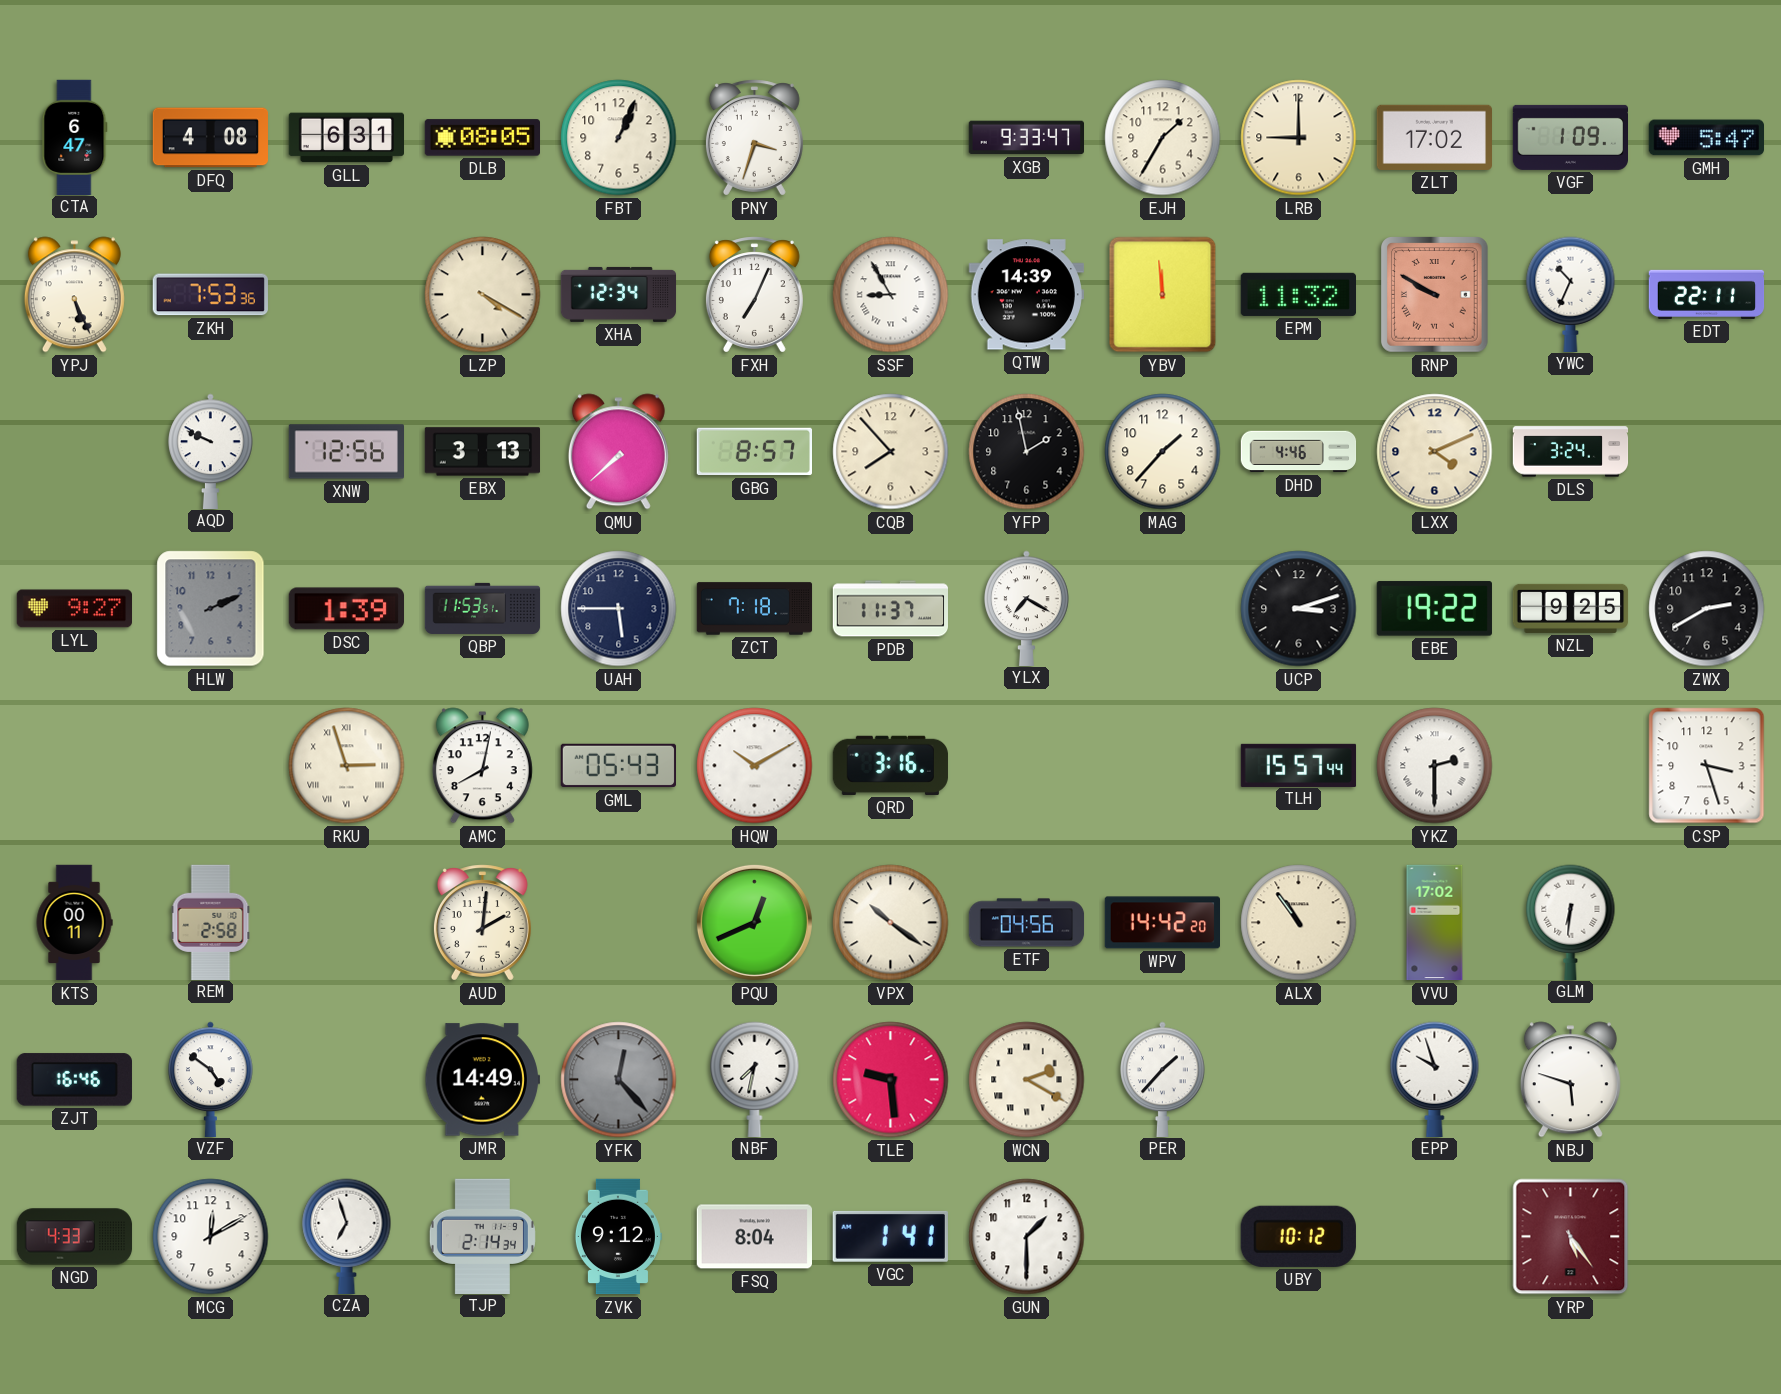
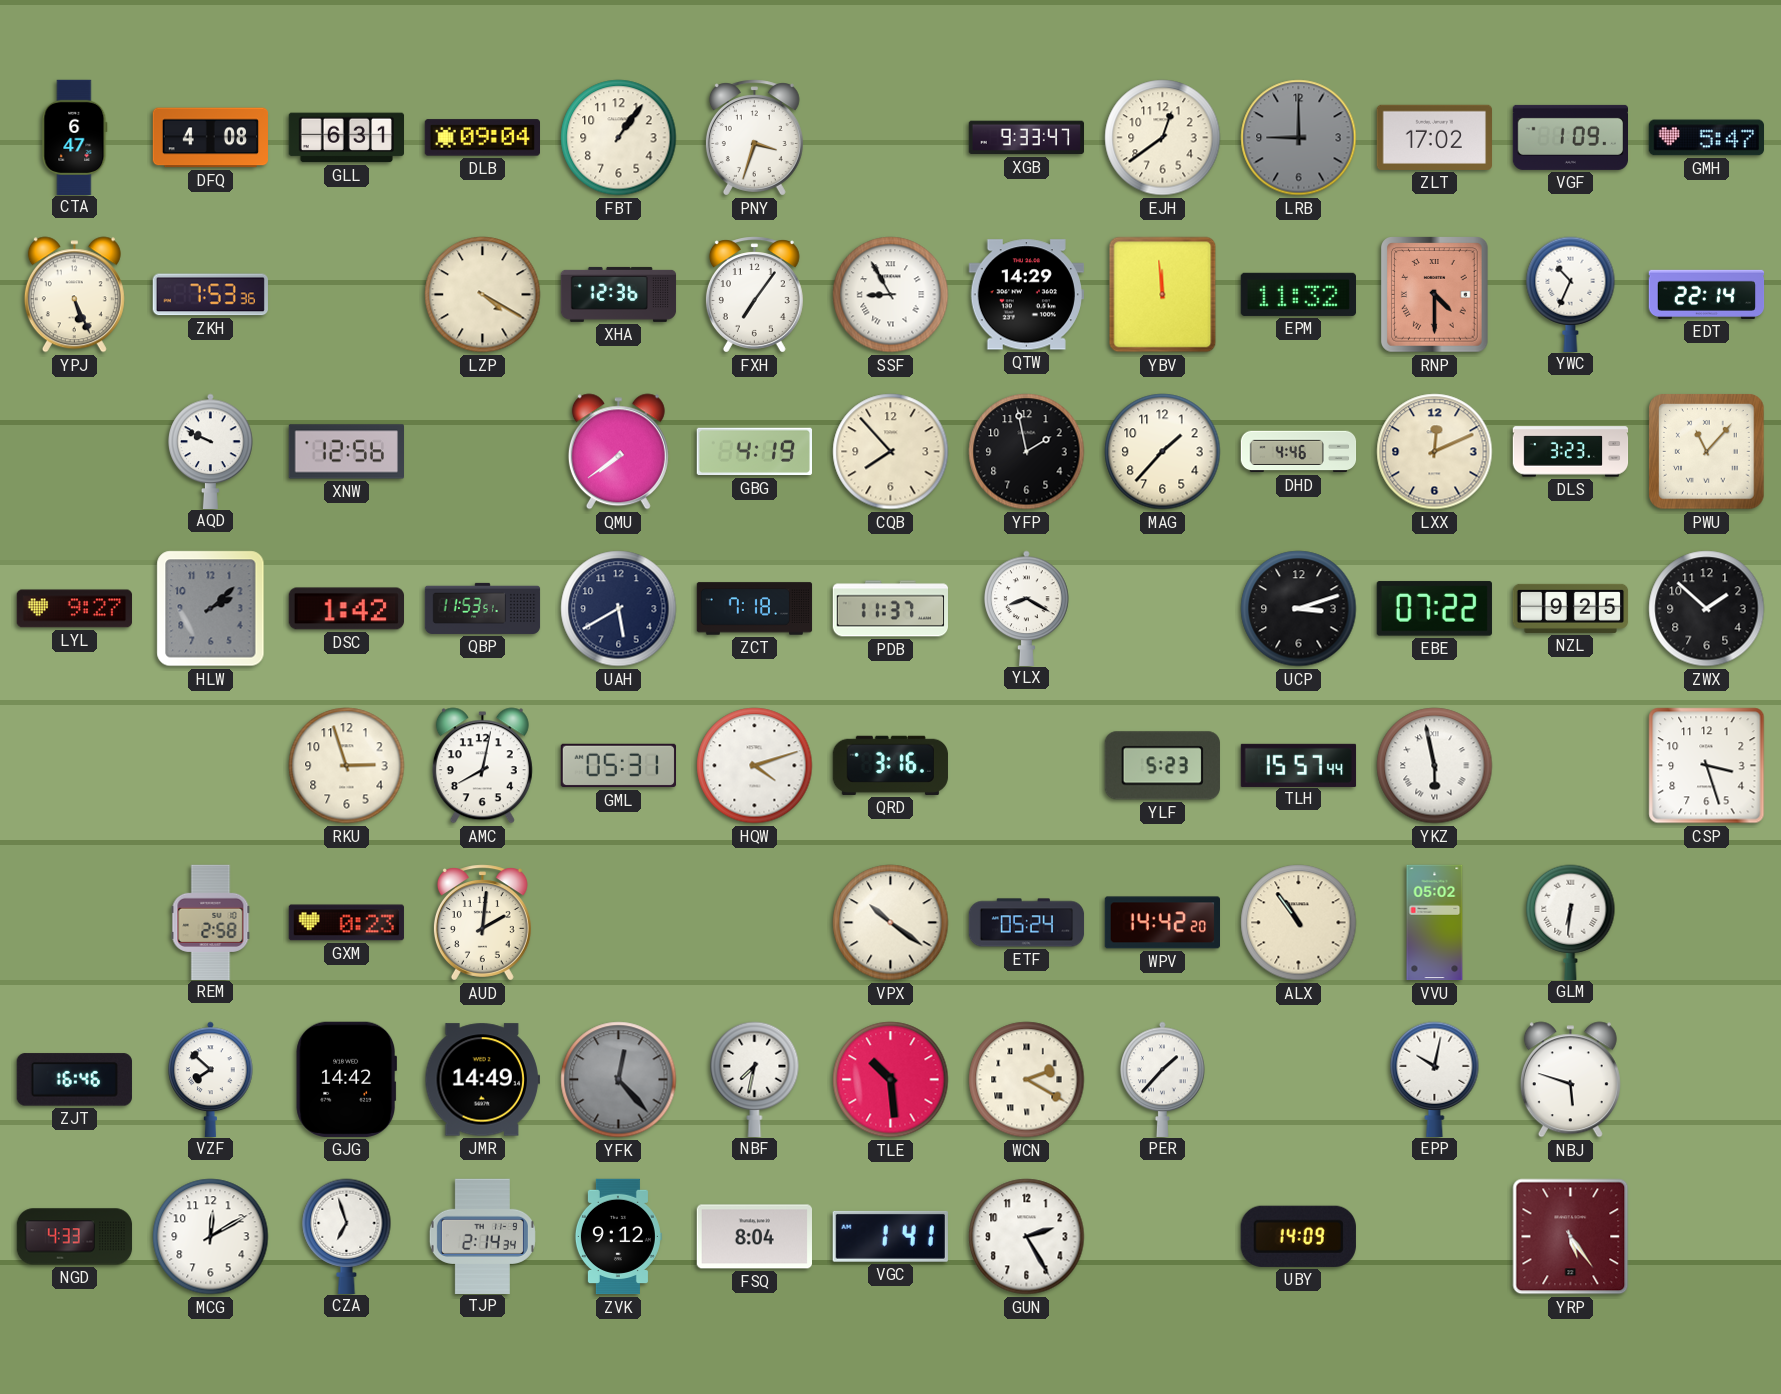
DLB: 08:05 -> 09:04 (482, 138)
FBT: 1:04 -> 1:06 (619, 138)
EJH: 1:35 -> 12:39 (1163, 138)
LRB dial: cream -> grey (1299, 138)
XHA: 12:34 -> 12:36 (619, 294)
FXH: 7:04 -> 7:06 (754, 295)
QTW: 14:39 -> 14:29 (1026, 295)
RNP: 9:50 -> 4:30 (1435, 295)
EDT: 22:11 -> 22:14 (1707, 294)
EBX: 3:13 -> none (482, 452)
QMU: 7:38 -> 7:39 (618, 452)
GBG: 8:57 -> 4:19 (754, 452)
LXX: 4:11 -> 12:11 (1435, 452)
DLS: 3:24 -> 3:23 (1571, 452)
PWU: none -> 11:07 (1707, 452)
HLW: 2:11 -> 2:08 (211, 609)
DSC: 1:39 -> 1:42 (346, 609)
UAH: 5:45 -> 5:40 (619, 609)
YLX: 7:20 -> 8:20 (1027, 608)
EBE: 19:22 -> 07:22 (1434, 609)
ZWX: 2:40 -> 1:52 (1707, 609)
RKU numerals: Roman -> Arabic (347, 766)
GML: 05:43 -> 05:31 (618, 766)
HQW: 10:10 -> 4:12 (755, 766)
YLF: none -> 5:23 (1162, 766)
YKZ: 2:30 -> 5:58 (1435, 766)
KTS: 00:11 -> none (74, 923)
GXM: none -> 0:23 (346, 923)
PQU: 12:41 -> none (754, 922)
ETF: 04:56 -> 05:24 (1027, 923)
VVU: 17:02 -> 05:02 (1435, 923)
VZF: 4:51 -> 7:52 (211, 1079)
GJG: none -> 14:42 (346, 1079)
TLE: 9:29 -> 10:29 (891, 1080)
EPP: 9:57 -> 10:02 (1435, 1079)
GUN: 1:30 -> 2:25 (1027, 1237)
UBY: 10:12 -> 14:09 (1298, 1236)
